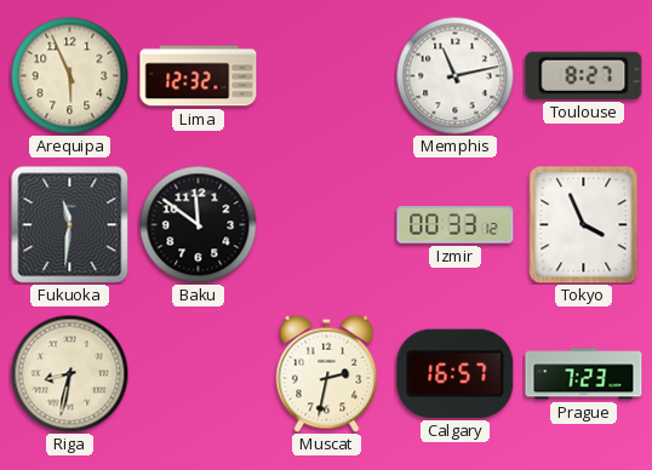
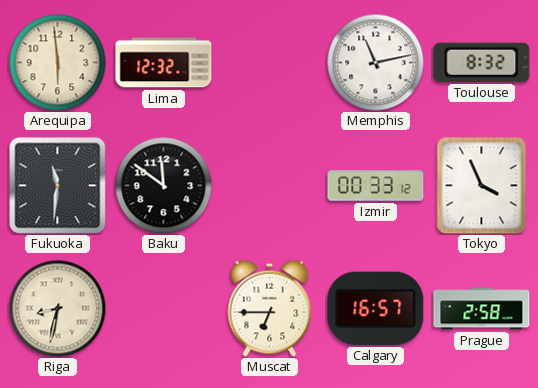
Arequipa: 5:56 -> 5:59 (57, 62)
Toulouse: 8:27 -> 8:32 (482, 62)
Muscat: 2:32 -> 6:45 (270, 308)
Prague: 7:23 -> 2:58 (482, 309)
